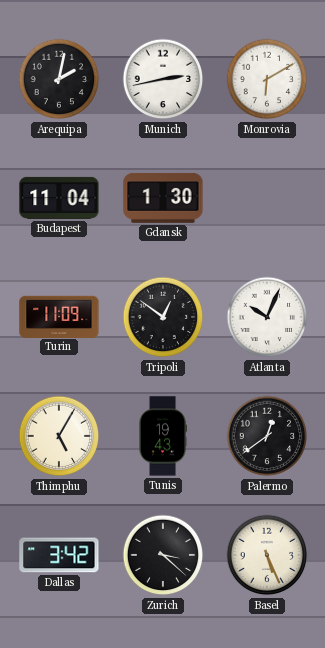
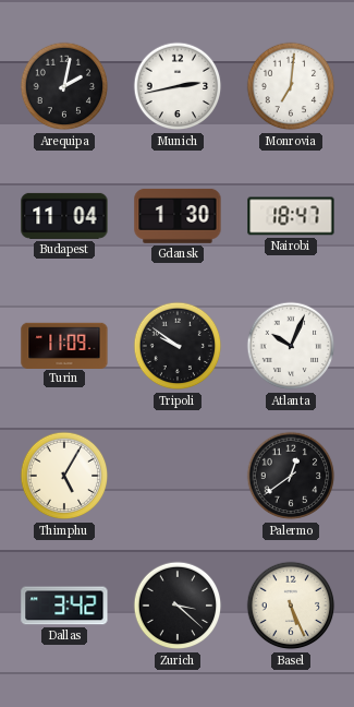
Monrovia: 6:10 -> 7:01 (291, 86)
Nairobi: none -> 18:47 (291, 216)
Tripoli: 12:51 -> 9:51 (178, 346)
Tunis: 19:43 -> none (162, 436)
